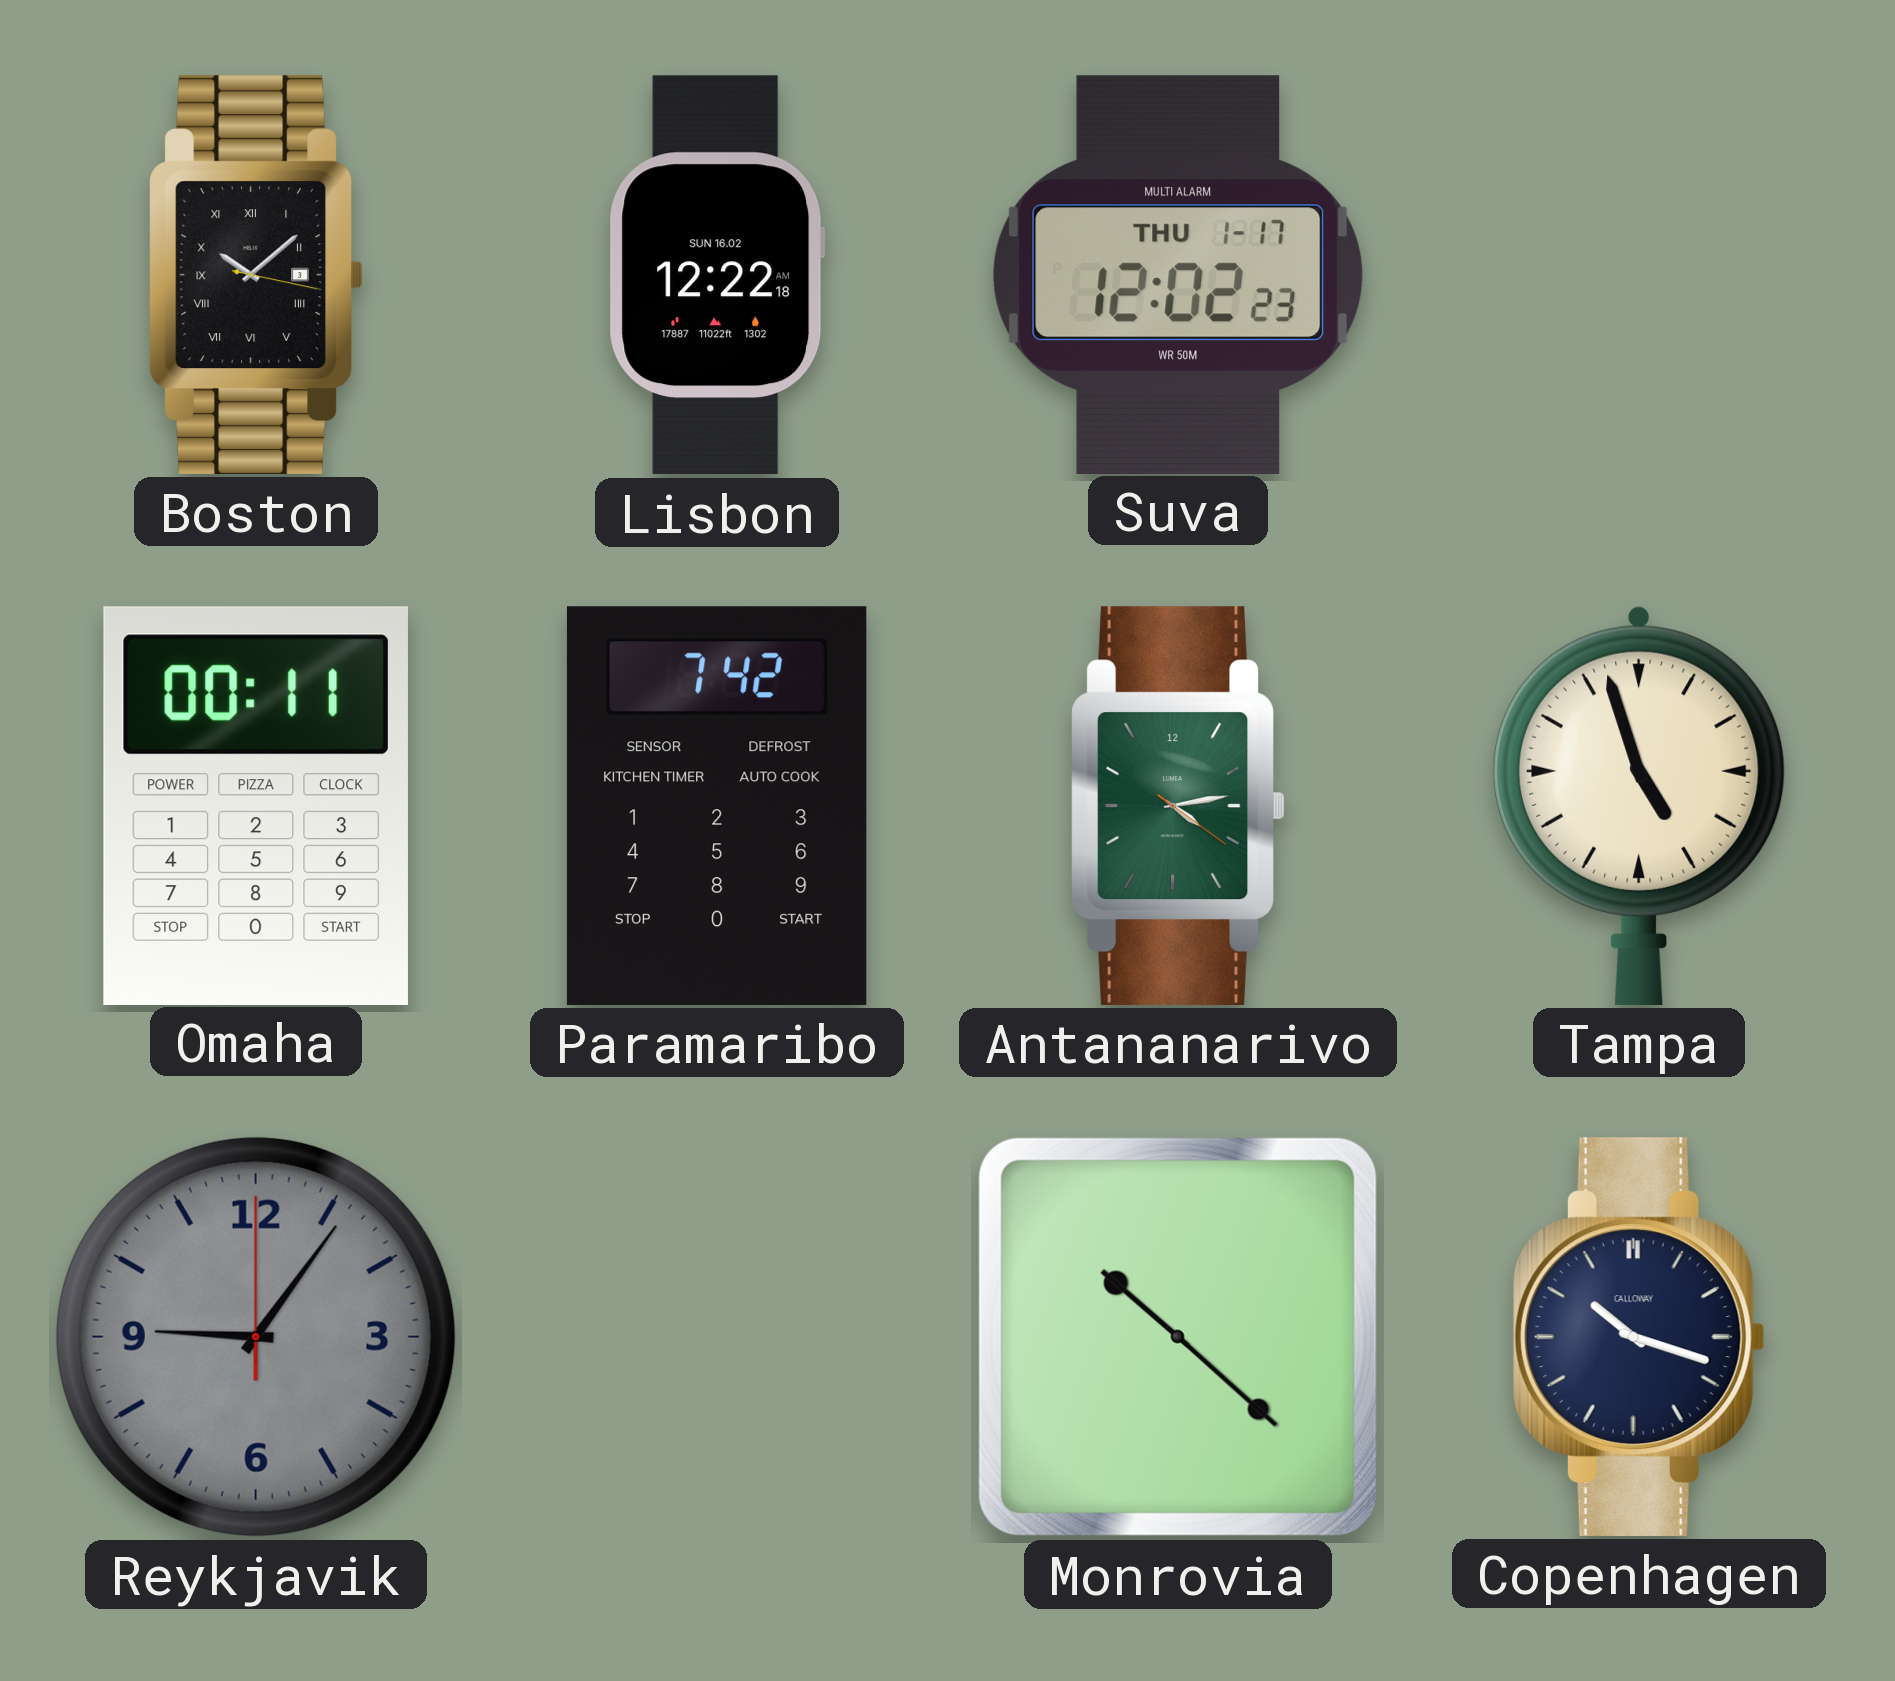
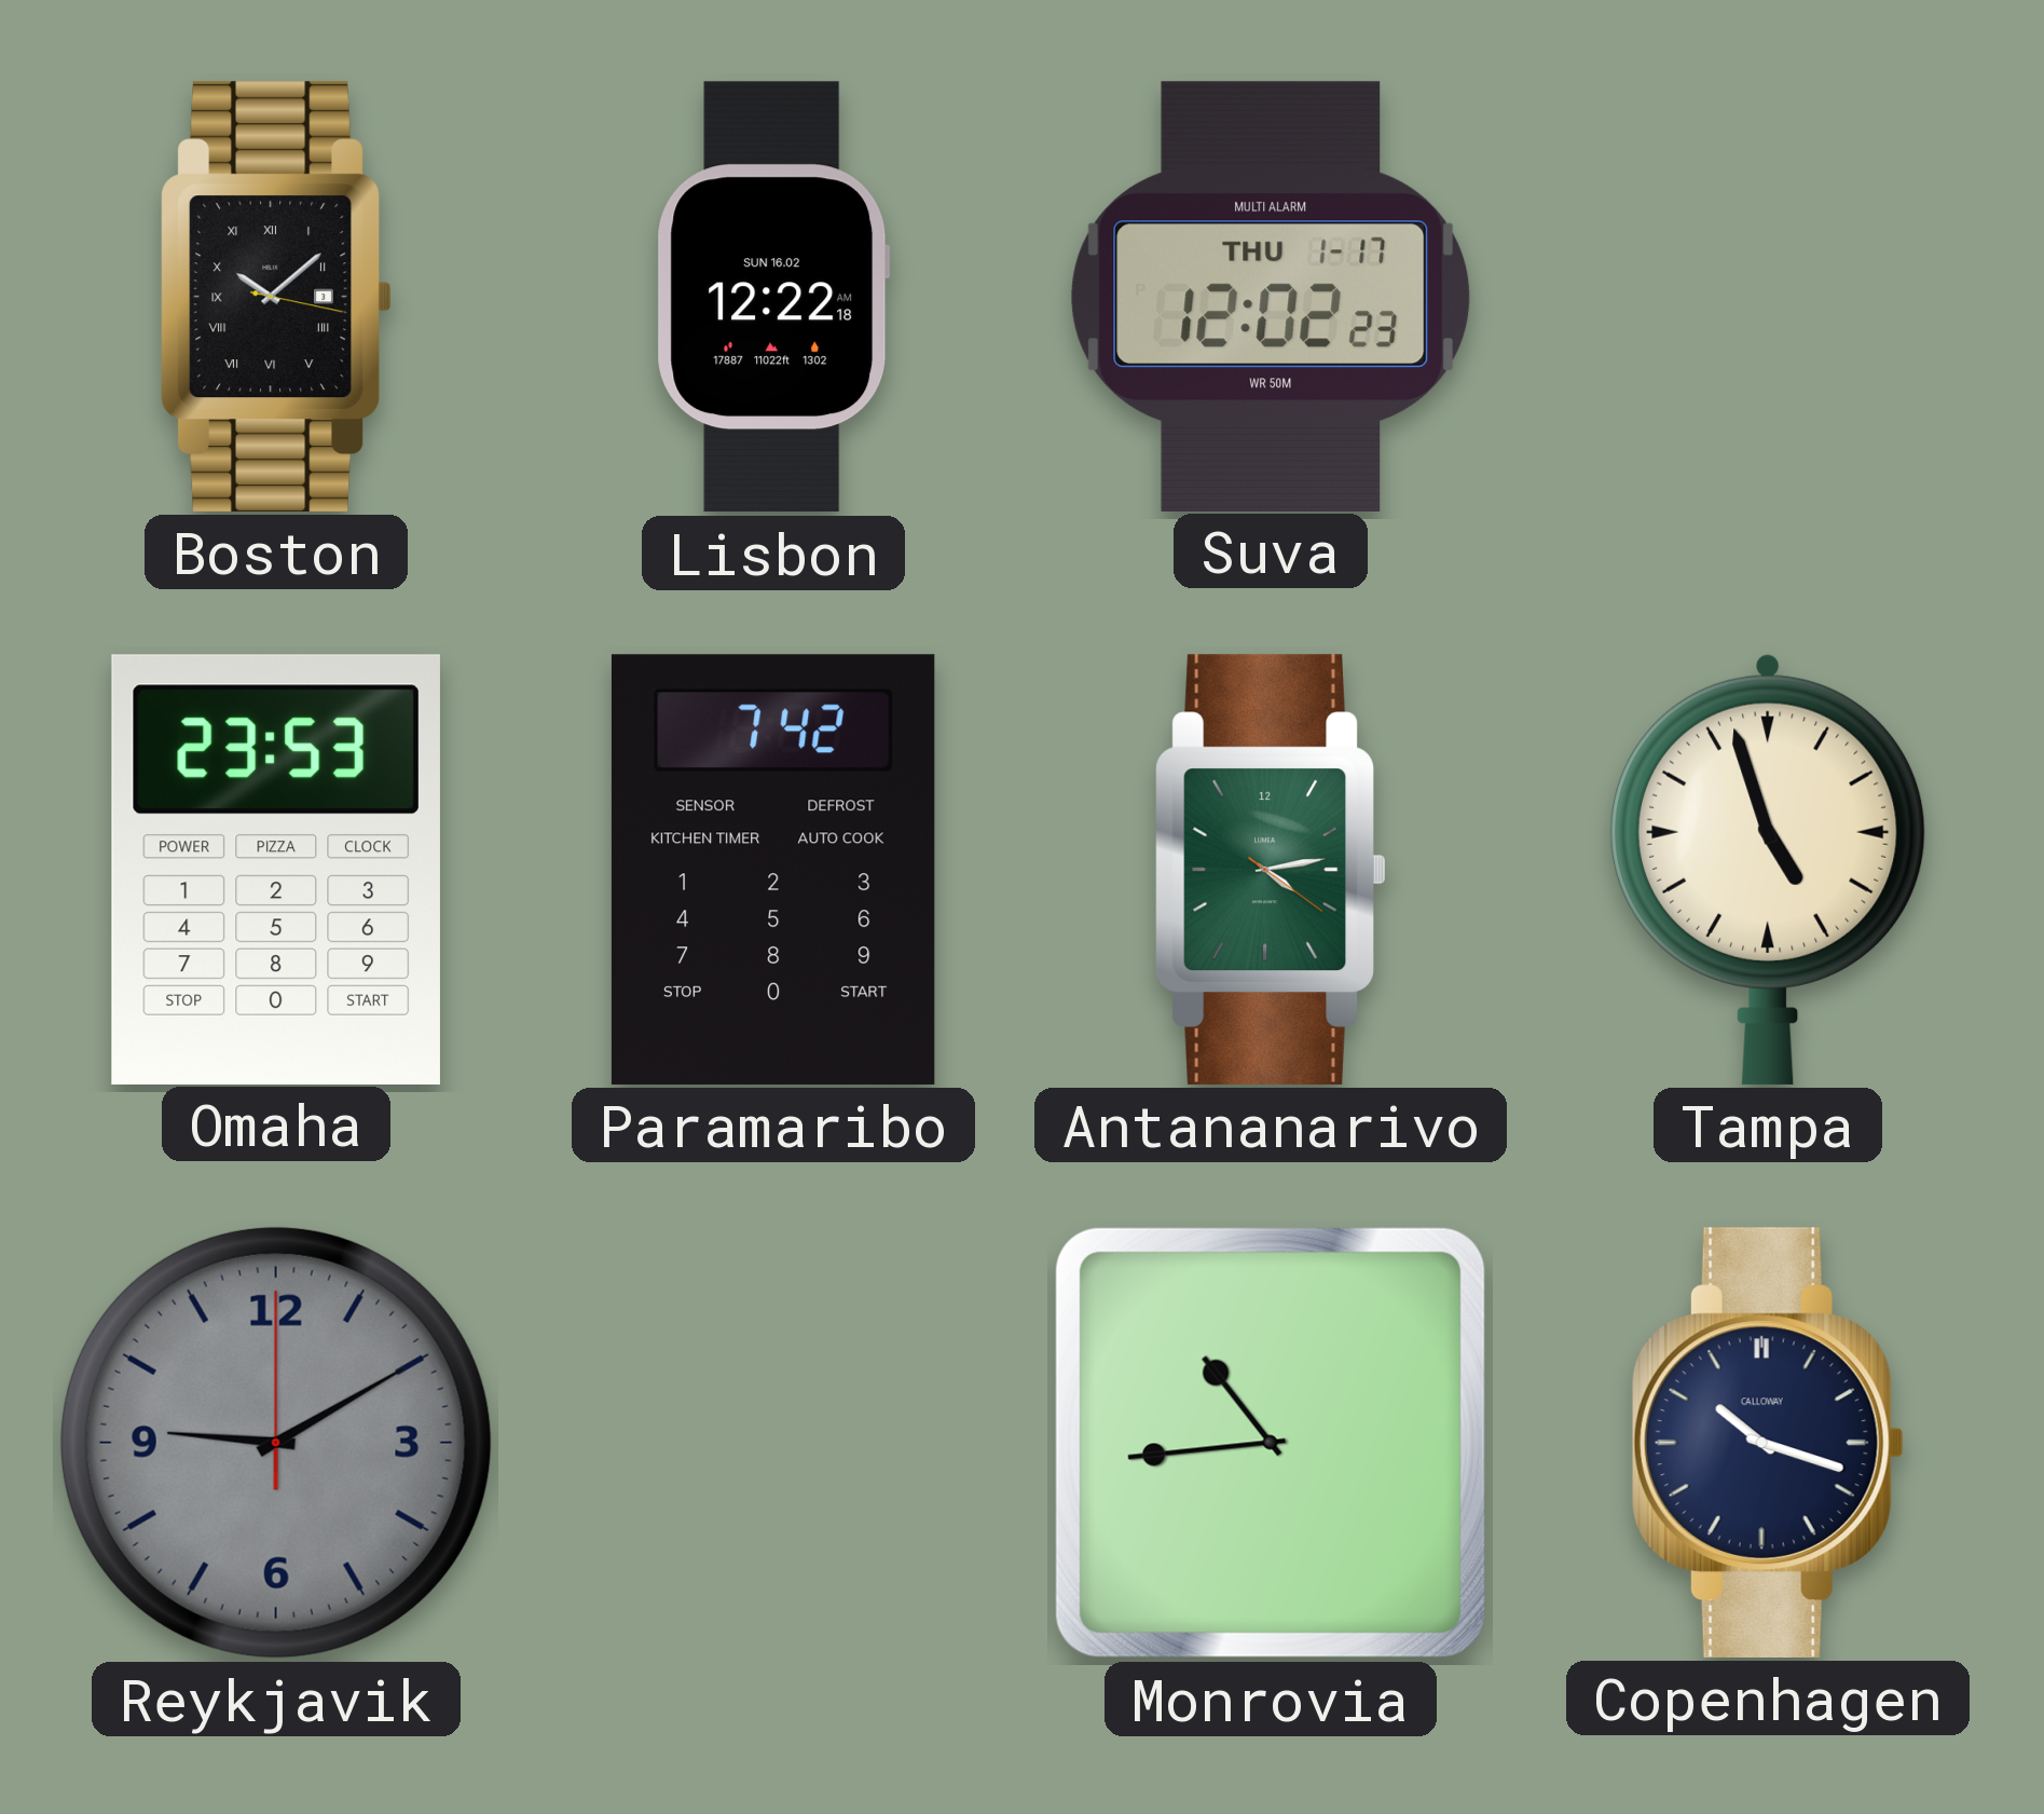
Omaha: 00:11 -> 23:53 (276, 869)
Reykjavik: 9:06 -> 9:10 (276, 1443)
Monrovia: 10:22 -> 10:44 (1271, 1443)
